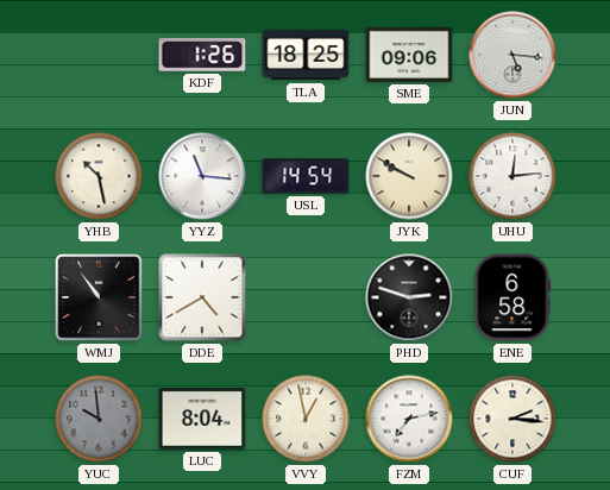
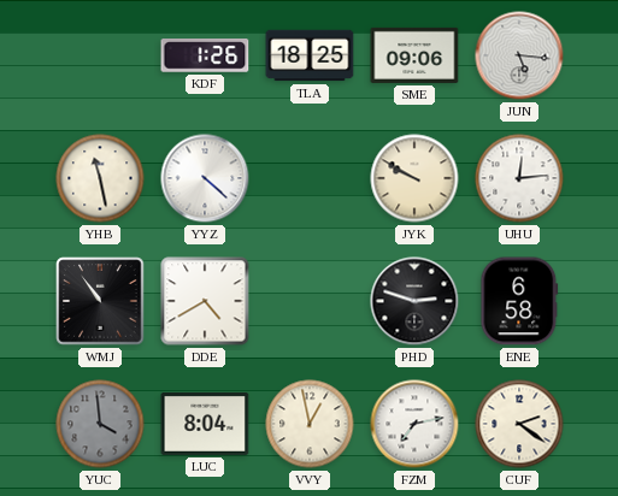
YHB: 10:28 -> 11:28 (100, 178)
YYZ: 11:16 -> 4:22 (205, 178)
USL: 14:54 -> none (306, 176)
YUC: 9:59 -> 3:59 (100, 424)
CUF: 2:16 -> 2:21 (519, 424)
